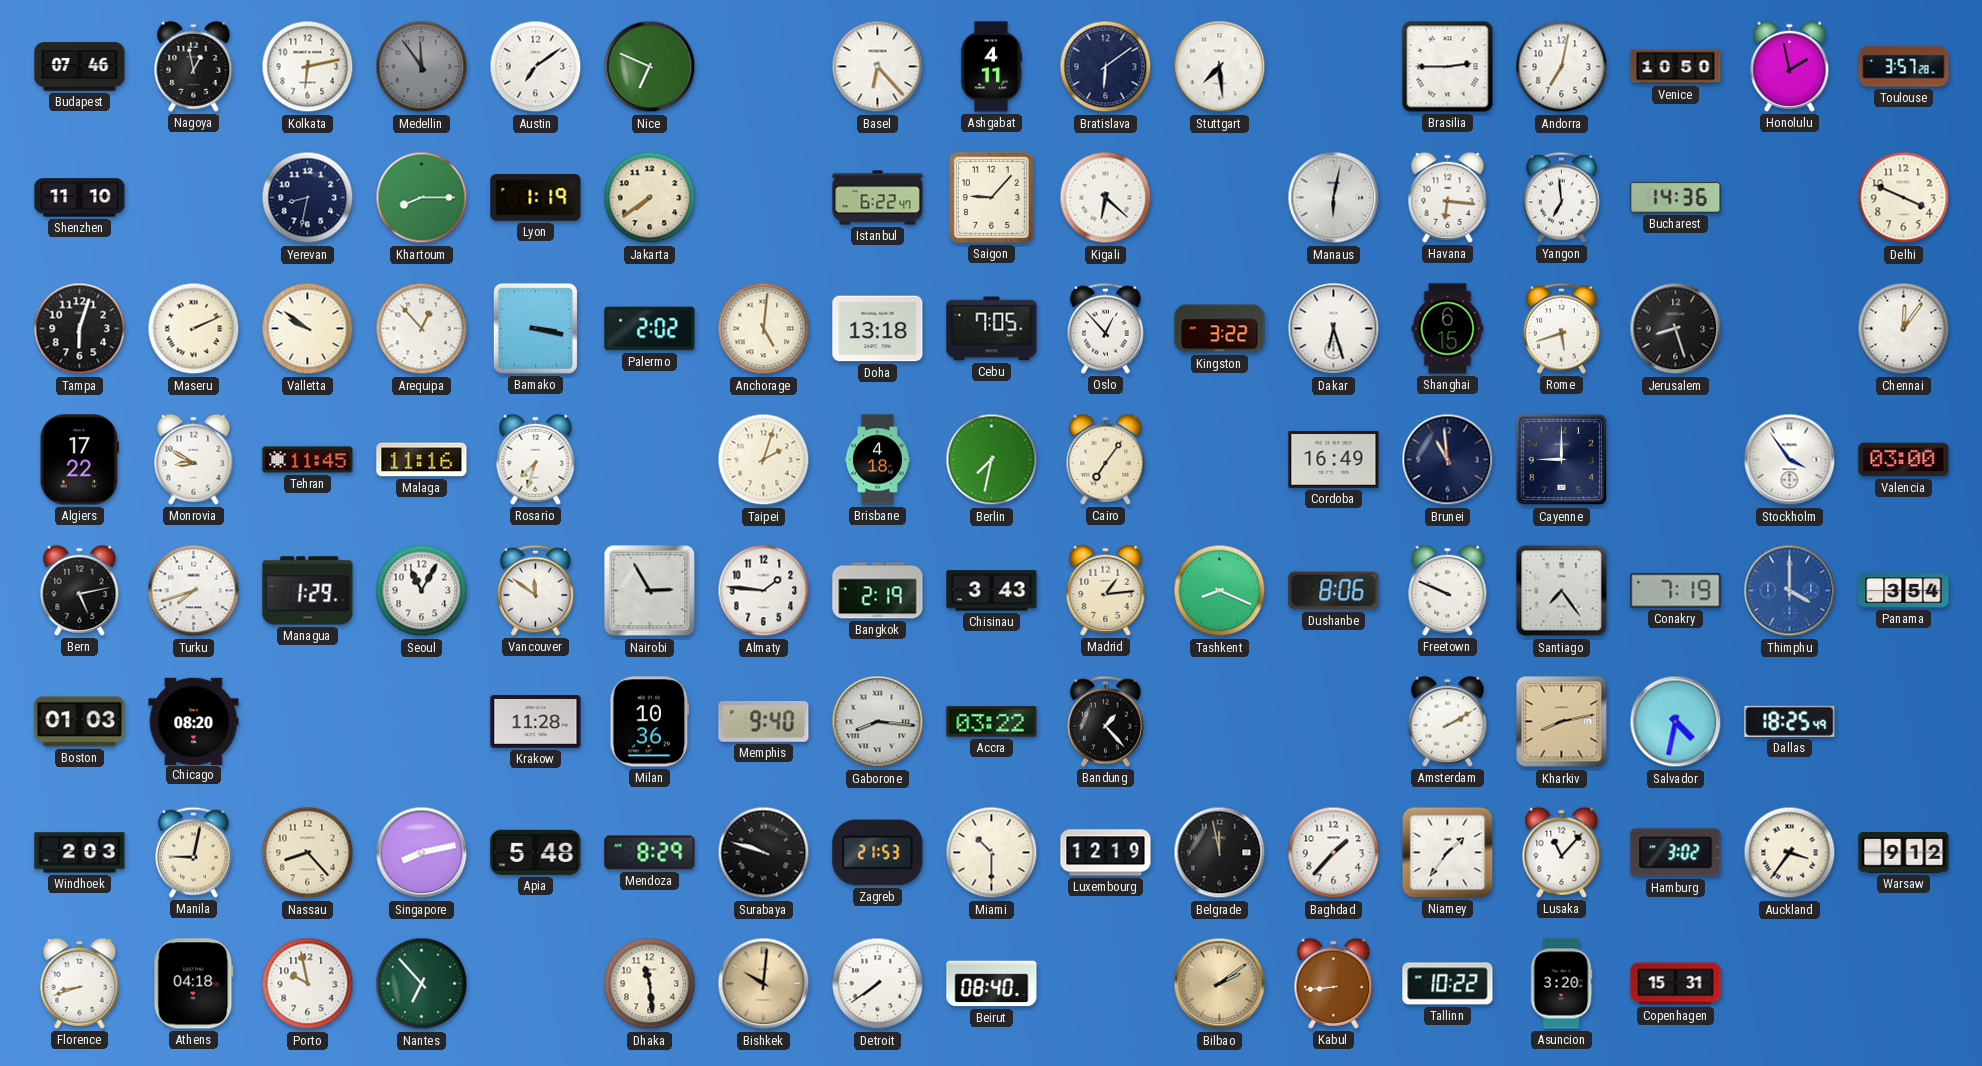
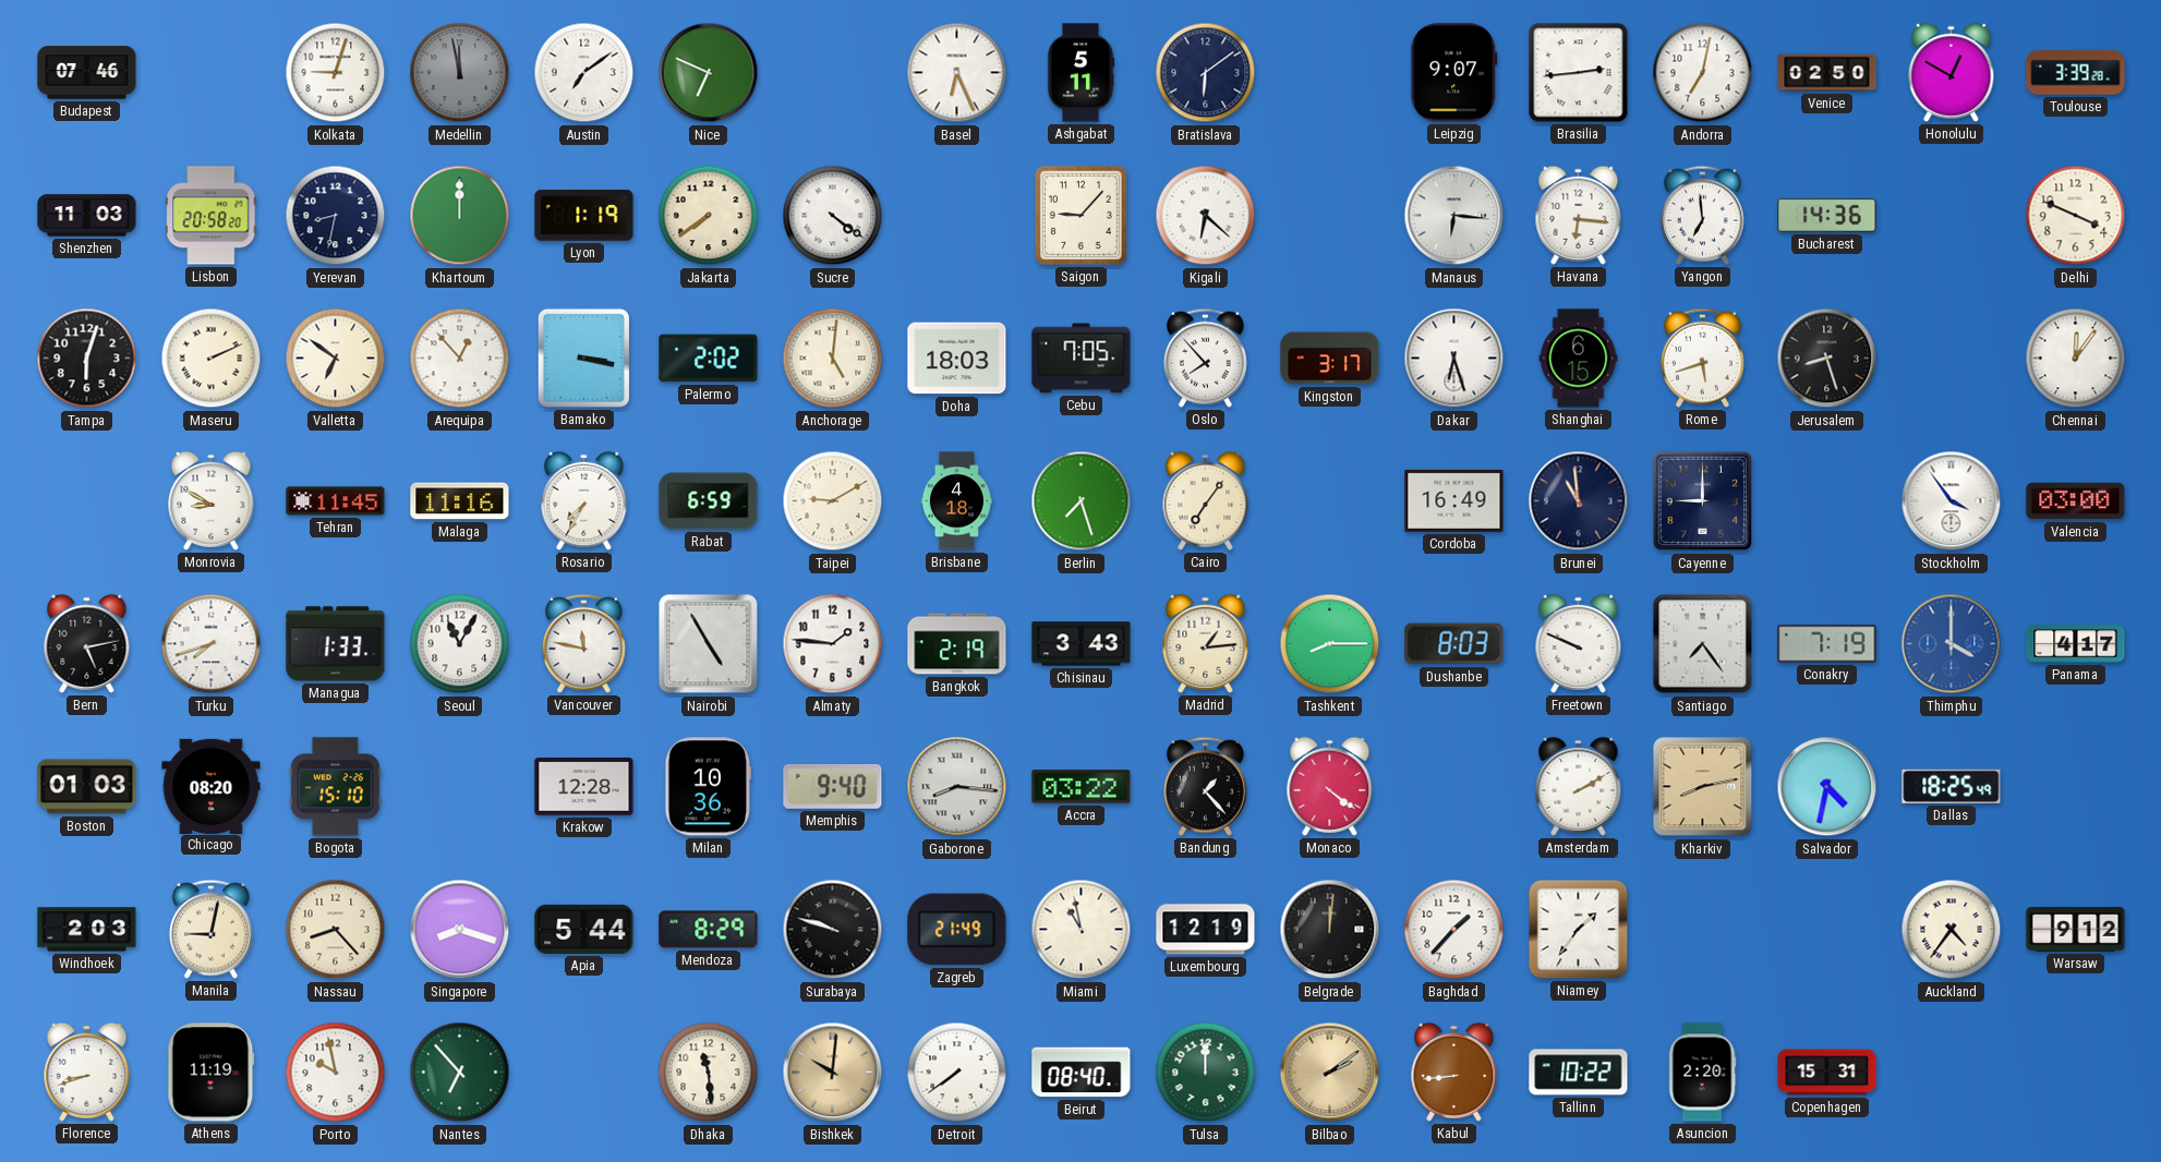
Nagoya: 12:58 -> none (194, 66)
Kolkata: 6:13 -> 9:03 (336, 73)
Medellin: 11:54 -> 11:58 (460, 73)
Basel: 6:23 -> 6:26 (957, 73)
Ashgabat: 4:11 -> 5:11 (1080, 73)
Stuttgart: 7:29 -> none (1220, 67)
Leipzig: none -> 9:07 (1454, 73)
Brasilia: 2:45 -> 2:44 (1579, 73)
Venice: 10:50 -> 02:50 (1827, 73)
Honolulu: 1:58 -> 12:50 (1952, 72)
Toulouse: 3:57 -> 3:39 (2076, 73)
Shenzhen: 11:10 -> 11:03 (87, 216)
Lisbon: none -> 20:58 (212, 216)
Khartoum: 8:15 -> 12:00 (460, 216)
Sucre: none -> 4:21 (833, 216)
Istanbul: 6:22 -> none (878, 198)
Manaus: 6:02 -> 6:16 (1454, 216)
Valletta: 9:51 -> 6:51 (336, 359)
Doha: 13:18 -> 18:03 (957, 359)
Oslo: 12:53 -> 7:53 (1205, 358)
Kingston: 3:22 -> 3:17 (1330, 359)
Algiers: 17:22 -> none (79, 460)
Rosario: 7:33 -> 7:35 (584, 500)
Rabat: none -> 6:59 (709, 501)
Taipei: 2:03 -> 9:10 (833, 501)
Berlin: 7:32 -> 7:27 (1082, 501)
Managua: 1:29 -> 1:33 (336, 644)
Vancouver: 11:51 -> 11:47 (583, 643)
Nairobi: 2:55 -> 4:55 (709, 644)
Tashkent: 8:19 -> 8:15 (1330, 644)
Dushanbe: 8:06 -> 8:03 (1454, 644)
Panama: 3:54 -> 4:17 (2076, 644)
Bogota: none -> 15:10 (335, 787)
Krakow: 11:28 -> 12:28 (584, 787)
Monaco: none -> 4:21 (1330, 786)
Singapore: 8:13 -> 8:18 (460, 930)
Apia: 5:48 -> 5:44 (584, 929)
Zagreb: 21:53 -> 21:49 (957, 930)
Miami: 10:30 -> 10:58 (1082, 930)
Belgrade: 11:58 -> 12:01 (1330, 930)
Lusaka: 11:07 -> none (1562, 852)
Hamburg: 3:02 -> none (1676, 853)
Auckland: 3:36 -> 4:36 (1952, 930)
Athens: 04:18 -> 11:19 (212, 1073)
Tulsa: none -> 12:00 (1206, 1073)
Asuncion: 3:20 -> 2:20 (1702, 1073)
